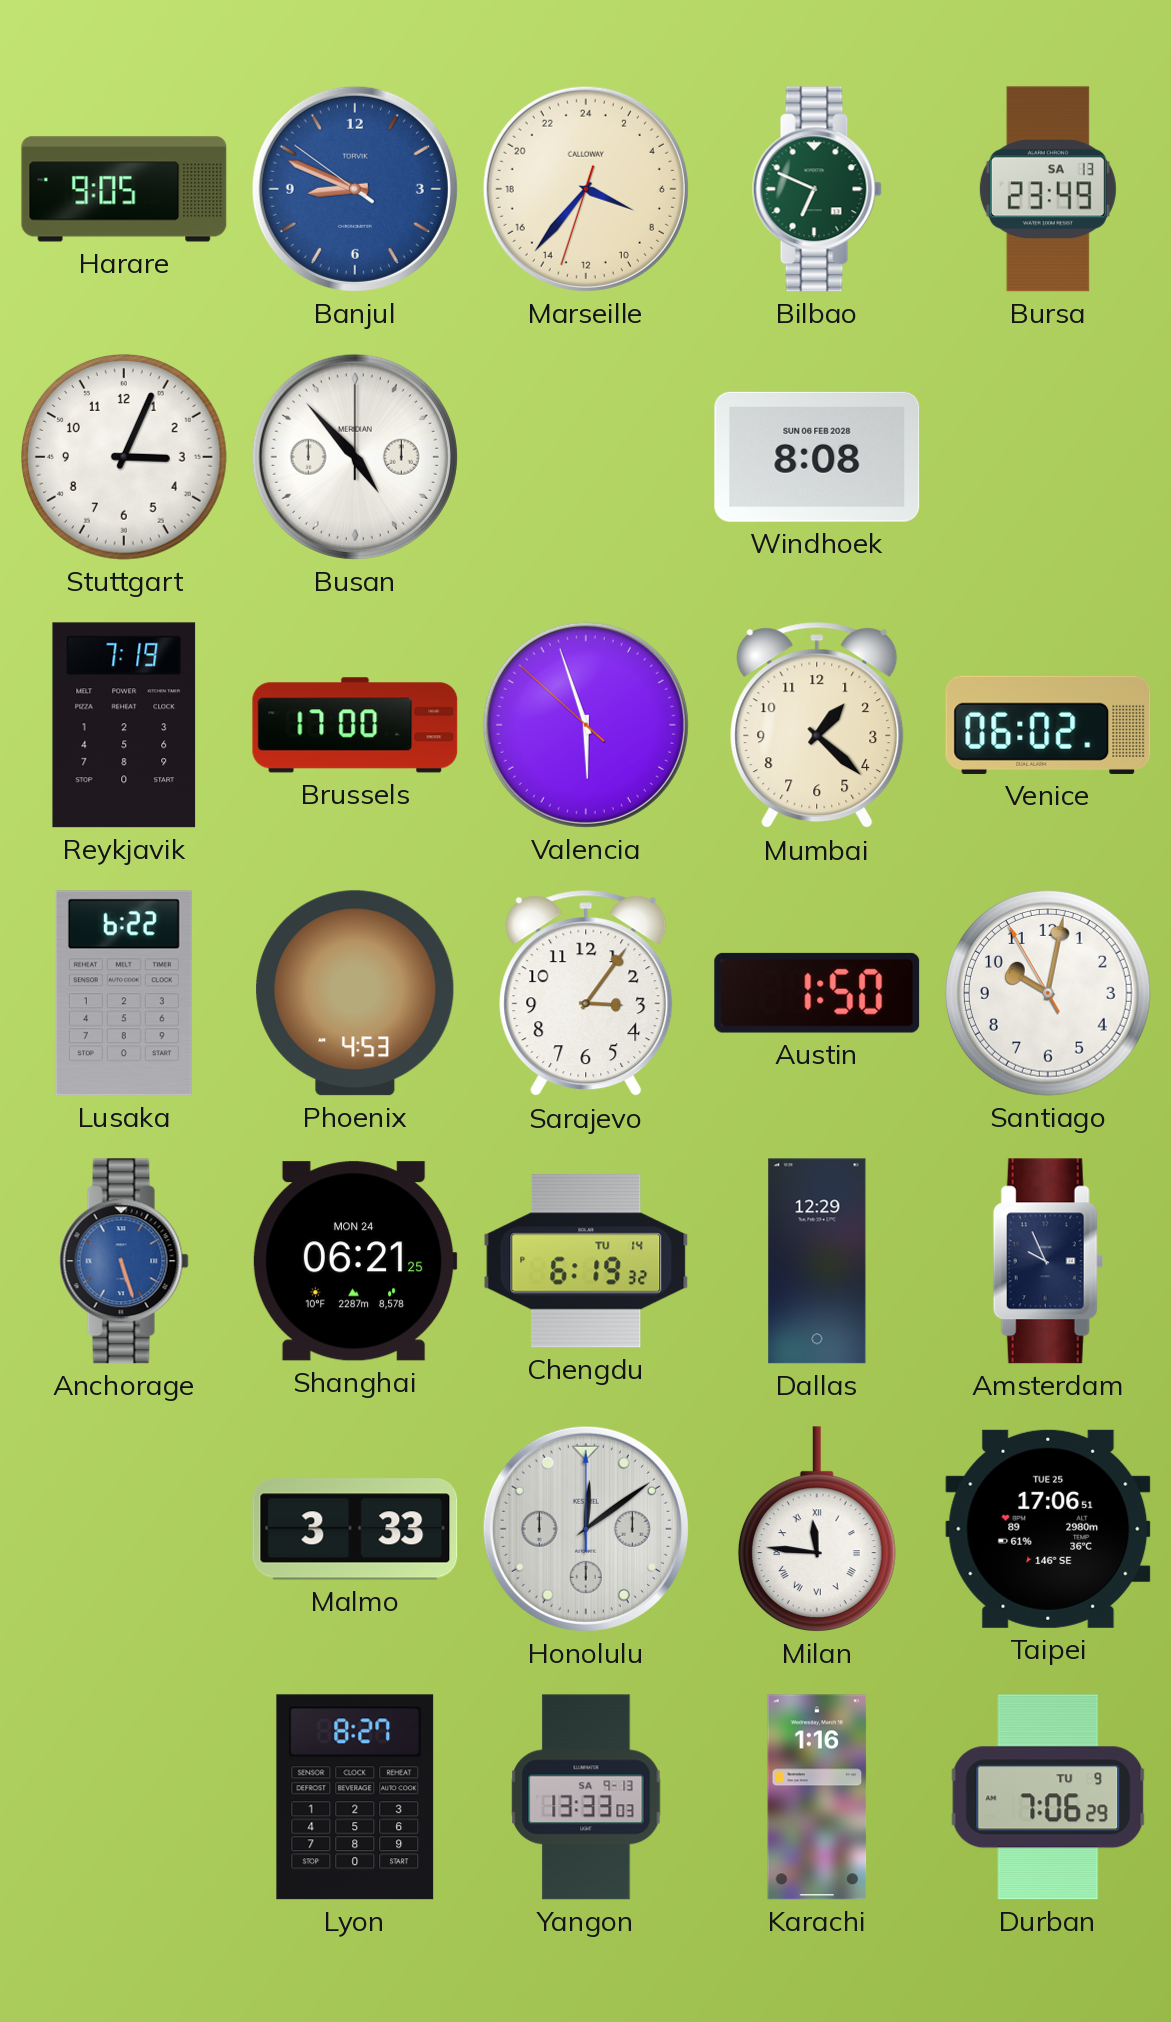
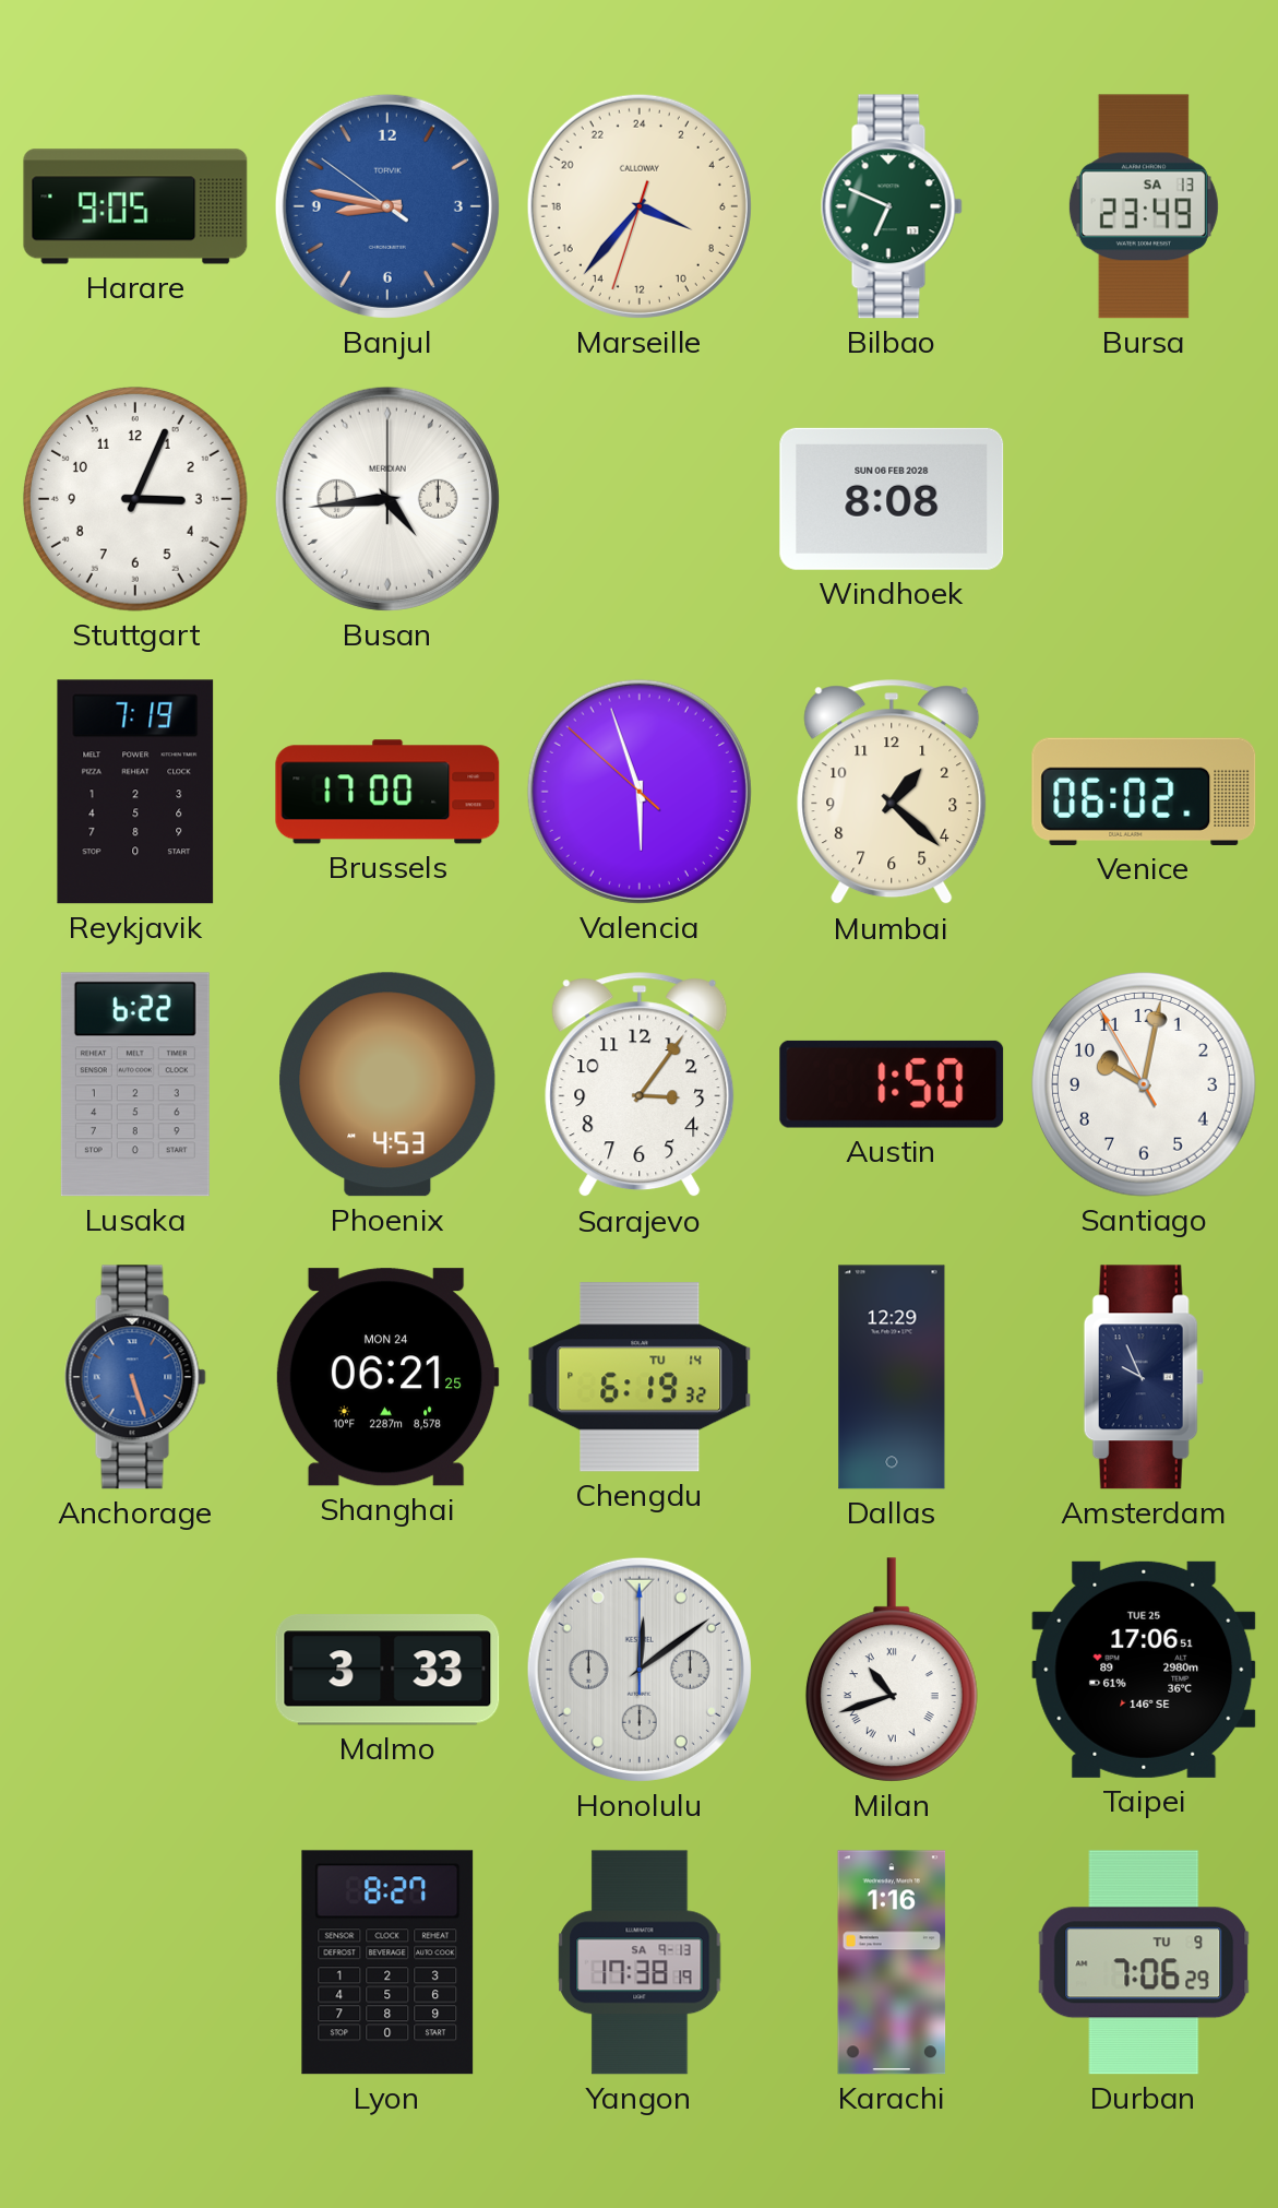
Banjul: 8:48 -> 8:46 (387, 206)
Busan: 4:53 -> 4:44 (387, 499)
Milan: 11:46 -> 10:42 (892, 1670)
Yangon: 13:33 -> 17:38 (640, 1962)
